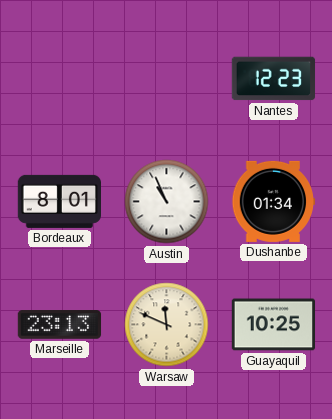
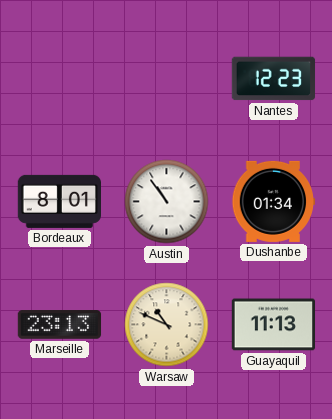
Austin: 10:56 -> 10:54 (167, 202)
Warsaw: 11:49 -> 10:49 (167, 325)
Guayaquil: 10:25 -> 11:13 (274, 325)
